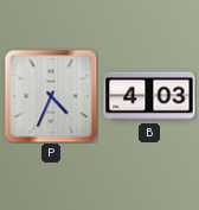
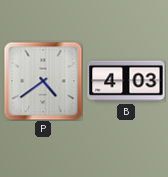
P: 4:34 -> 4:39 (43, 81)
